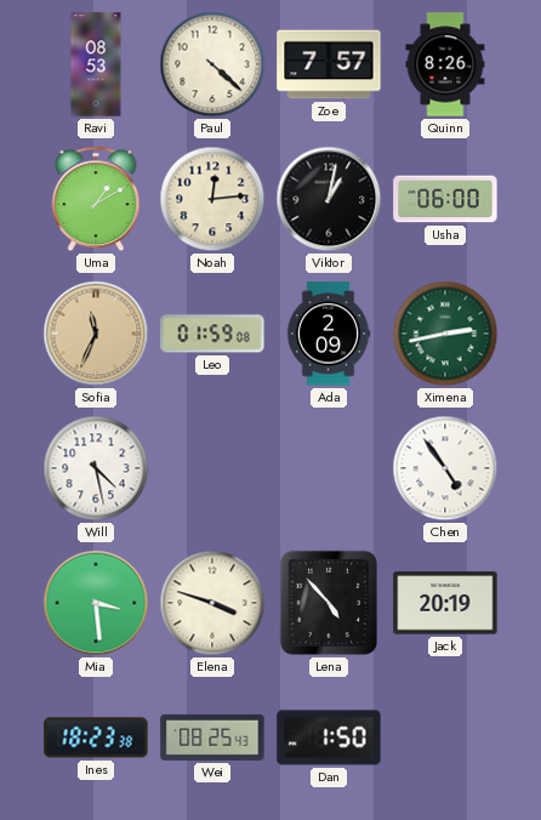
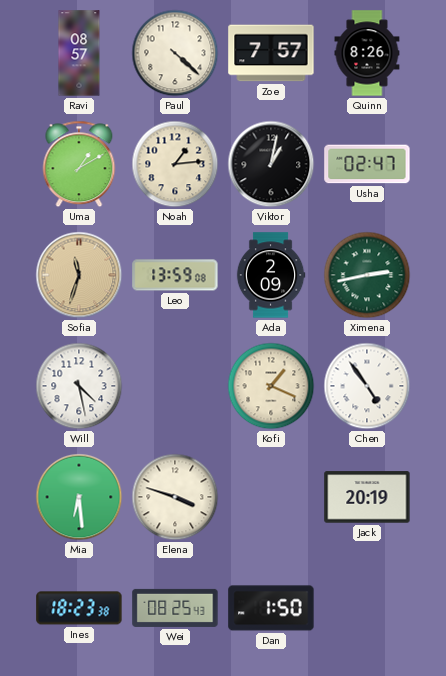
Ravi: 08:53 -> 08:57 (79, 53)
Noah: 12:14 -> 1:14 (175, 164)
Usha: 06:00 -> 02:47 (367, 164)
Sofia: 11:34 -> 11:33 (79, 275)
Leo: 01:59 -> 13:59 (175, 275)
Kofi: none -> 1:19 (271, 386)
Mia: 3:29 -> 6:29 (79, 497)
Lena: 4:53 -> none (329, 603)
